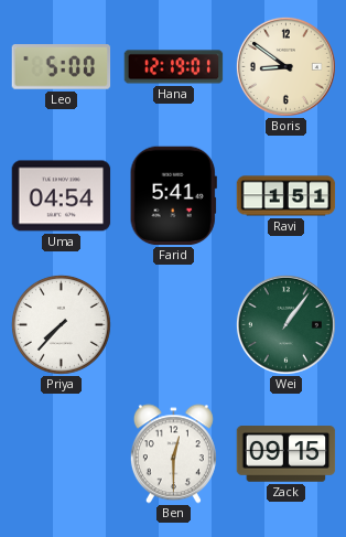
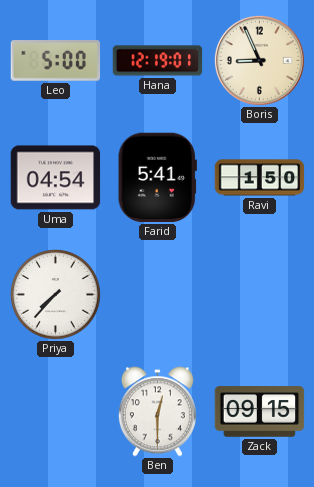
Boris: 8:51 -> 8:56 (259, 60)
Ravi: 1:51 -> 1:50 (260, 178)
Wei: 1:06 -> none (285, 324)
